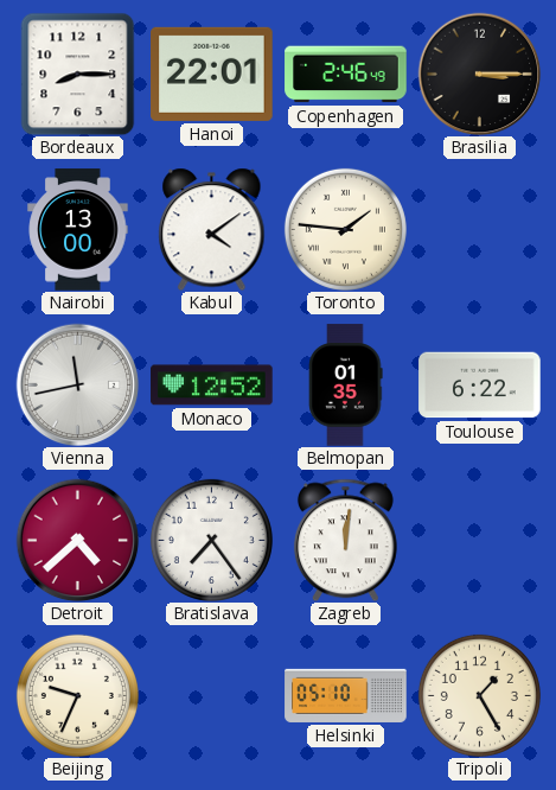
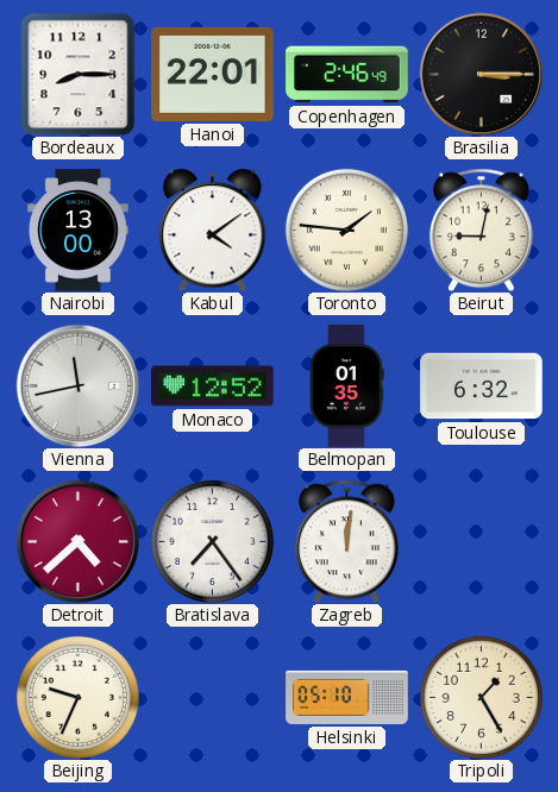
Beirut: none -> 9:02 (481, 230)
Toulouse: 6:22 -> 6:32 (482, 386)
